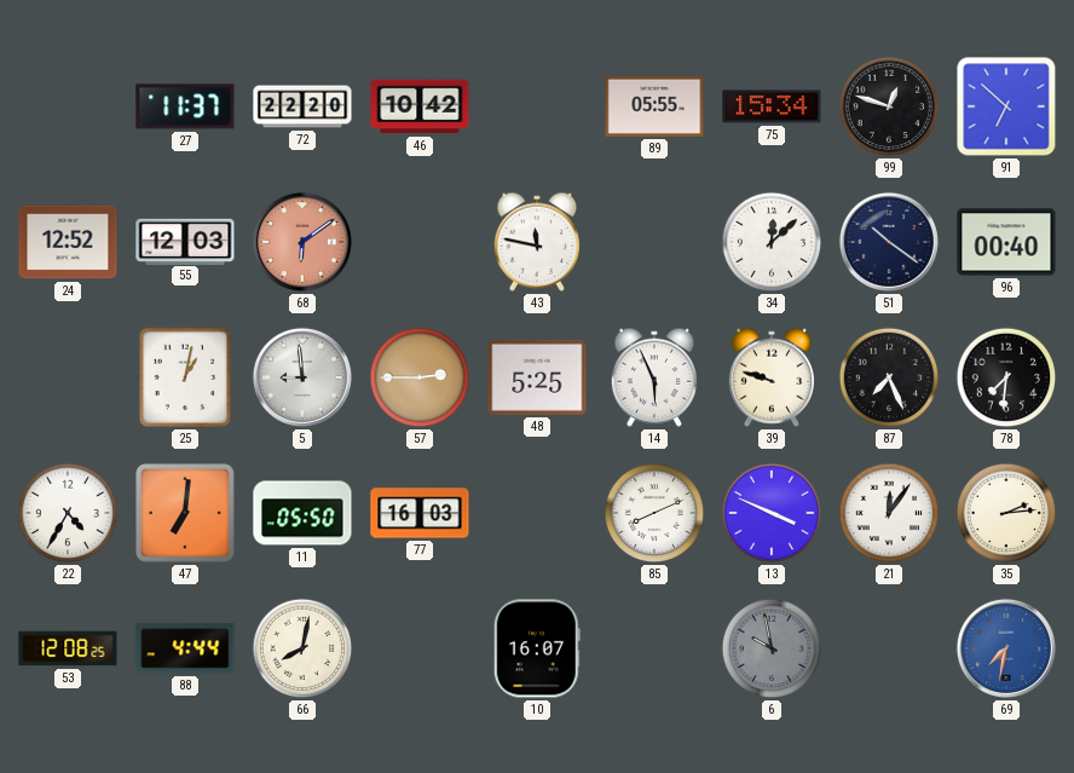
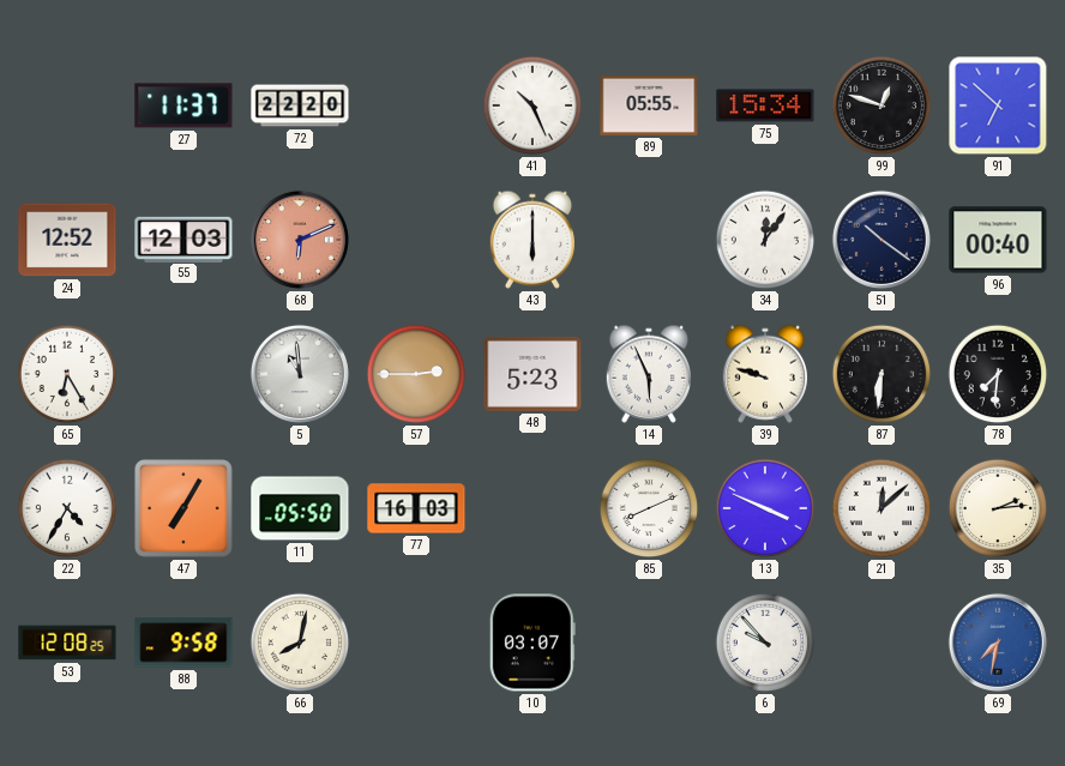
46: 10:42 -> none (420, 106)
41: none -> 10:26 (532, 105)
68: 6:09 -> 6:11 (300, 240)
43: 11:47 -> 6:00 (531, 240)
34: 12:08 -> 12:06 (765, 240)
65: none -> 6:25 (67, 374)
25: 1:02 -> none (185, 377)
5: 8:59 -> 10:59 (300, 374)
48: 5:25 -> 5:23 (532, 374)
87: 7:26 -> 6:31 (882, 374)
47: 7:01 -> 7:05 (185, 509)
21: 12:06 -> 12:08 (882, 508)
88: 4:44 -> 9:58 (183, 643)
10: 16:07 -> 03:07 (532, 643)
6: 9:58 -> 9:53 (765, 643)
6 dial: grey -> white (765, 643)
